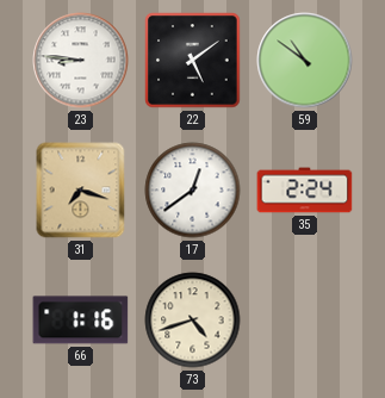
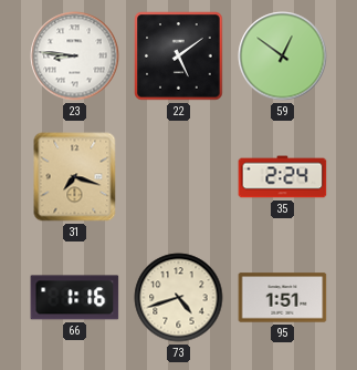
59: 10:51 -> 12:51 (283, 56)
17: 12:39 -> none (193, 191)
95: none -> 1:51 (283, 298)
